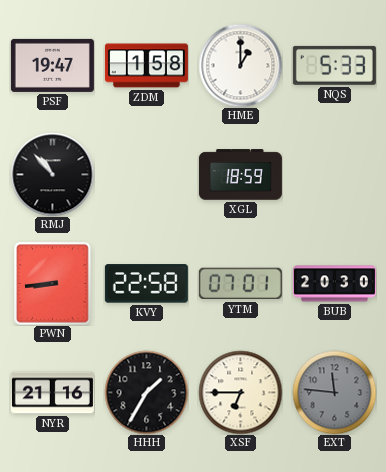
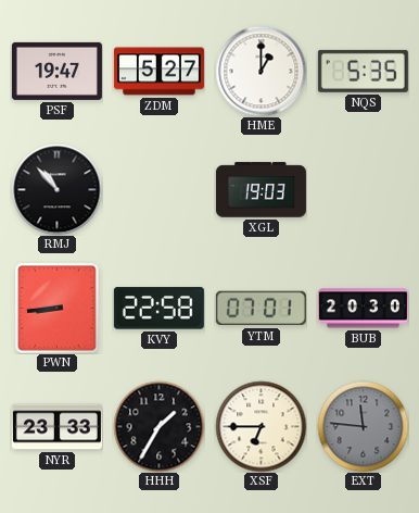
ZDM: 1:58 -> 5:27 (158, 72)
NQS: 5:33 -> 5:35 (363, 71)
XGL: 18:59 -> 19:03 (261, 190)
NYR: 21:16 -> 23:33 (56, 427)
